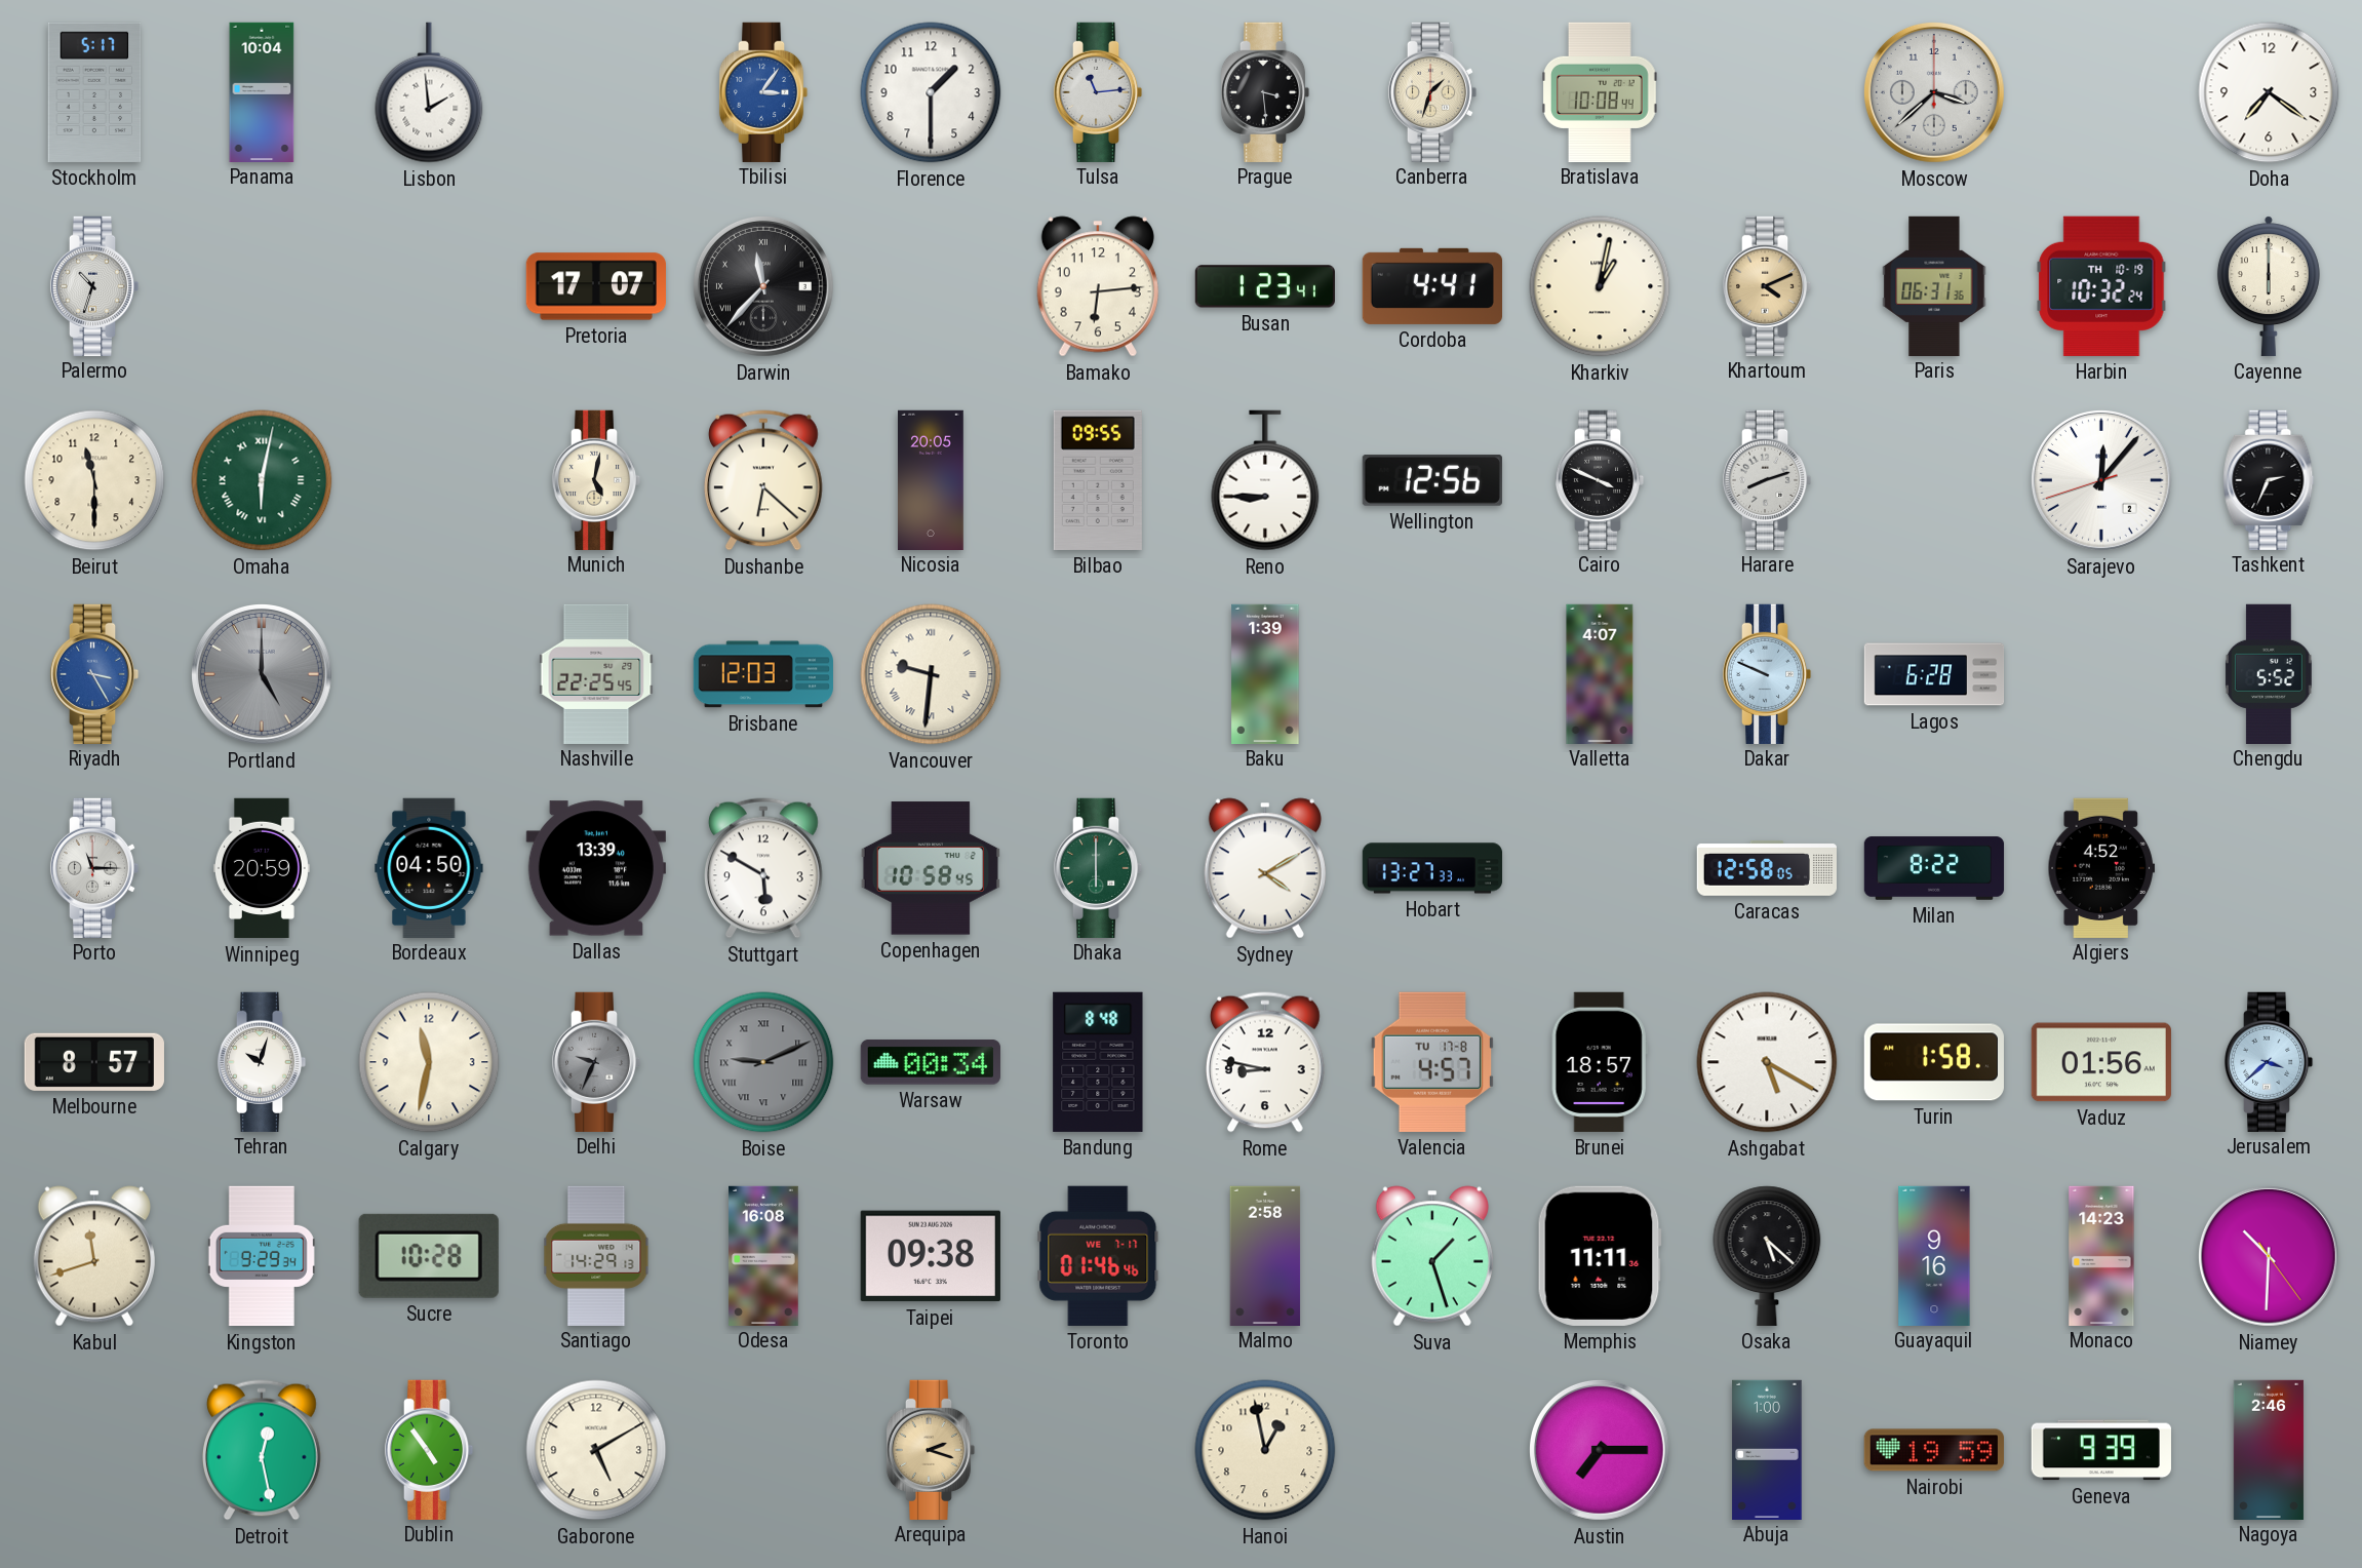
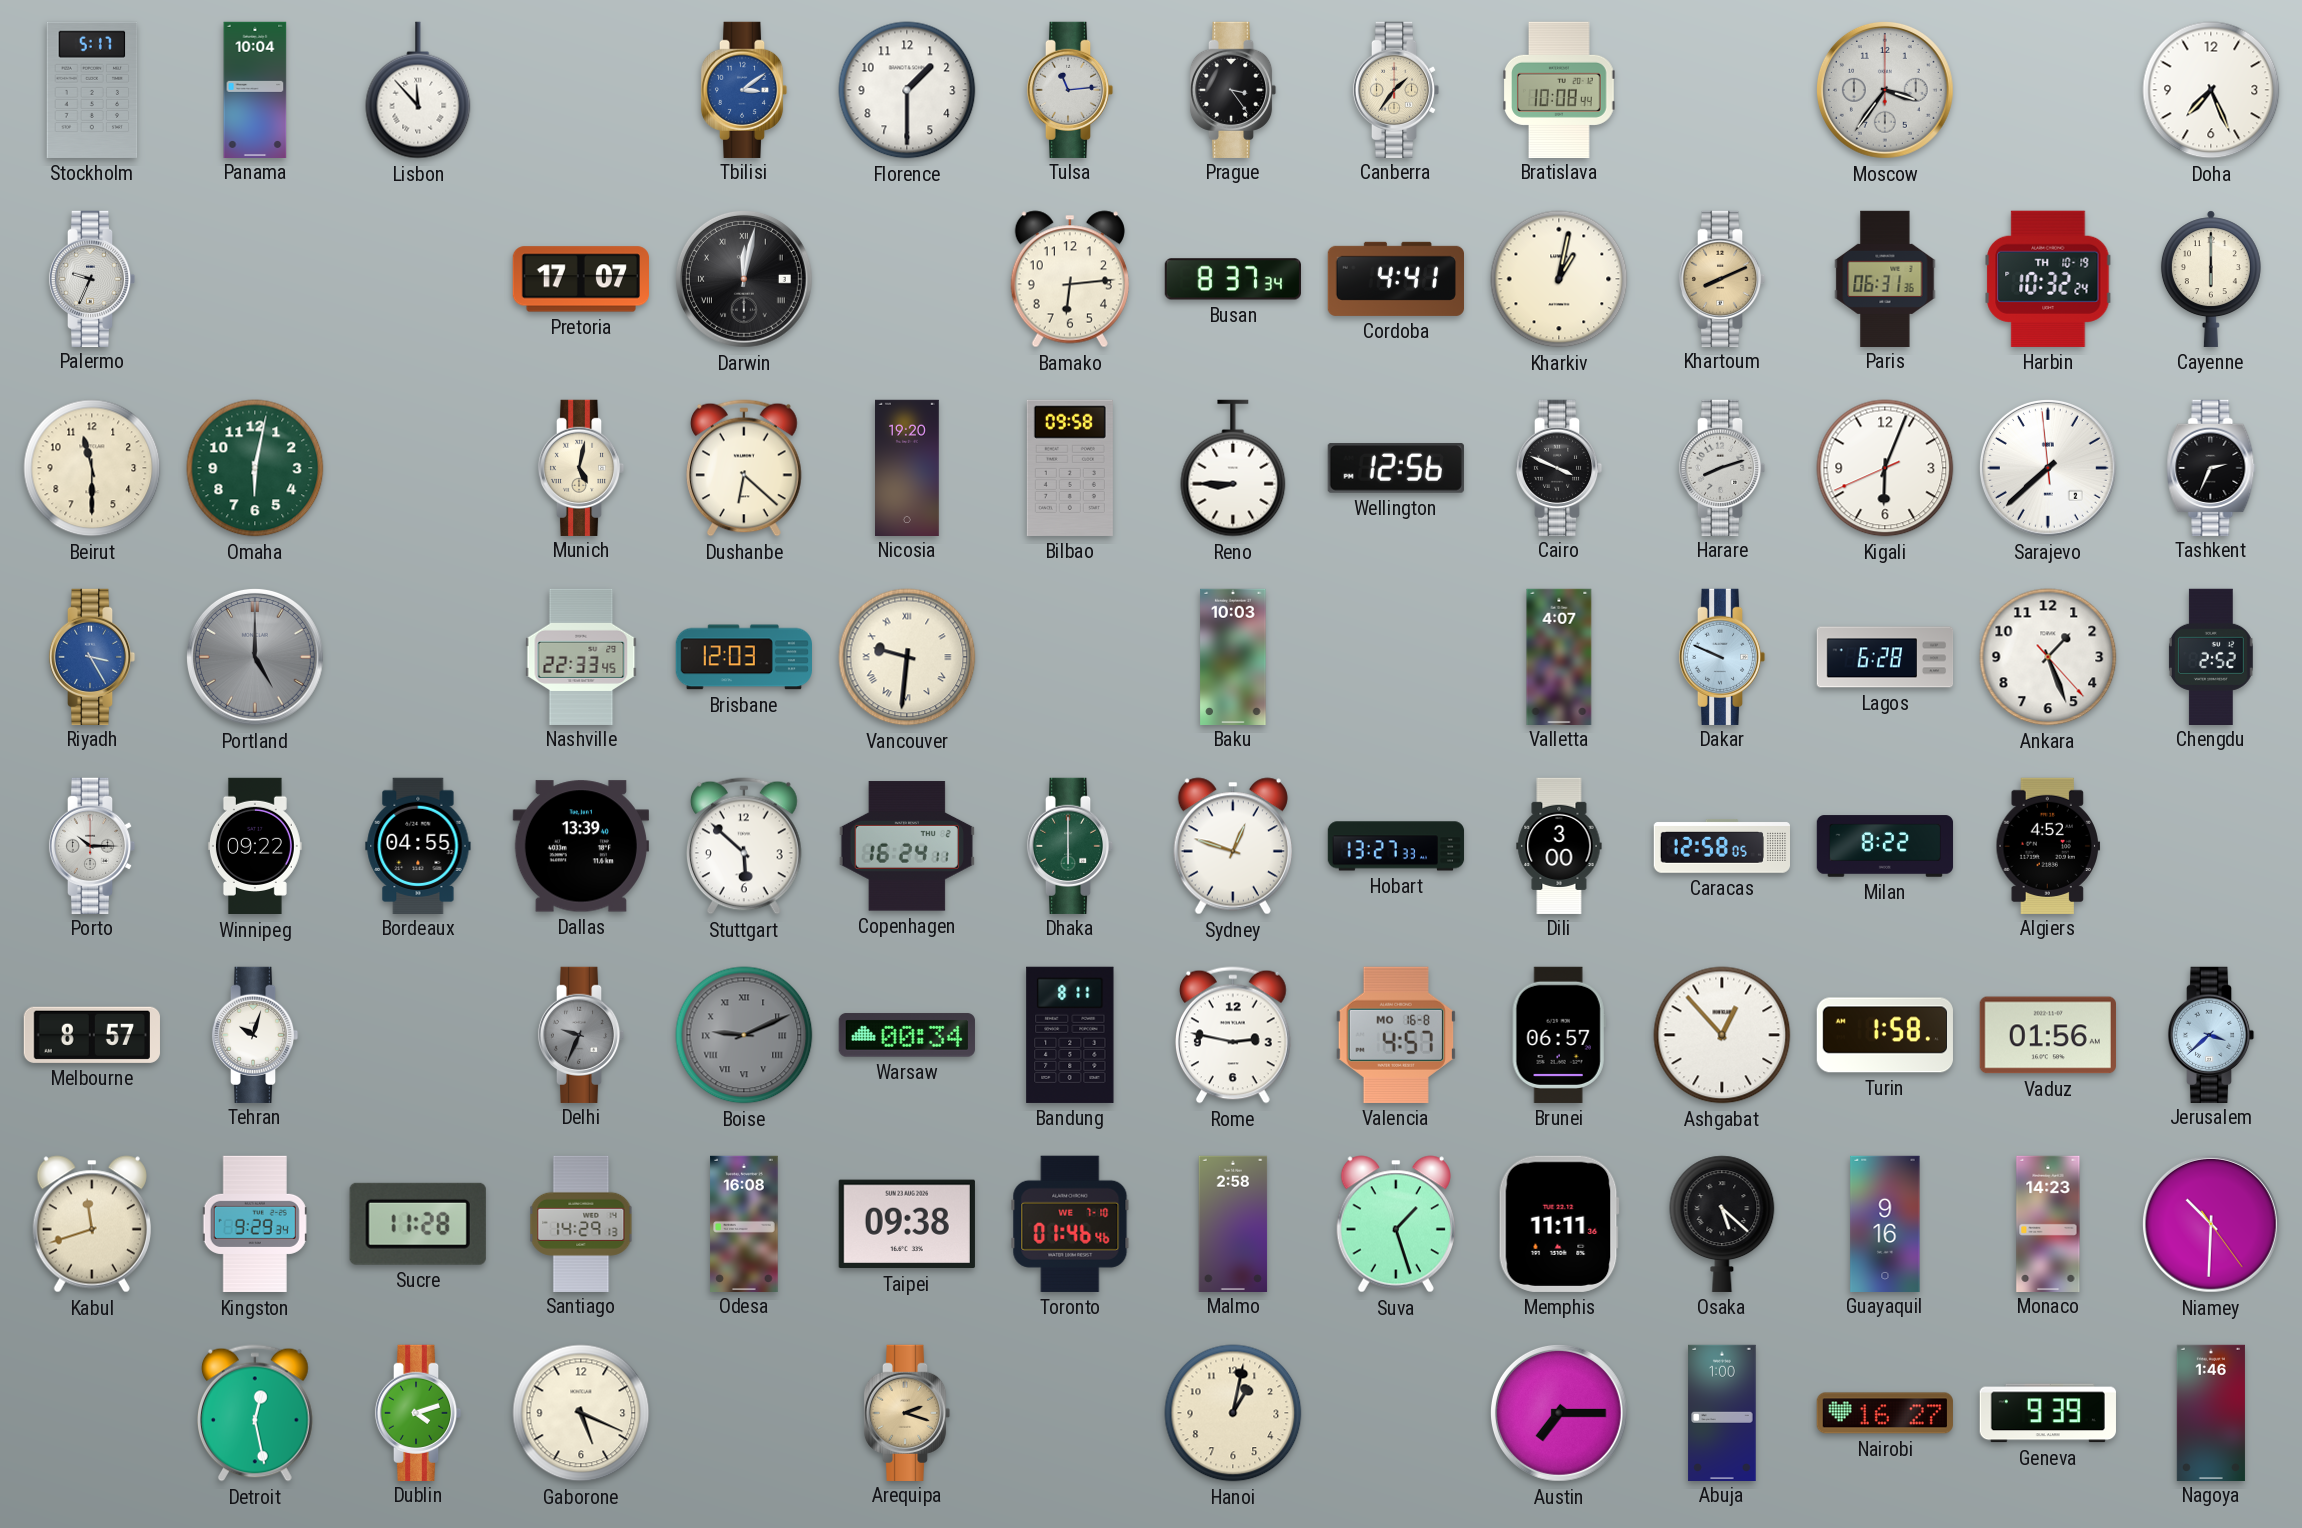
Lisbon: 1:59 -> 11:53 (418, 90)
Tbilisi: 3:06 -> 3:09 (744, 89)
Prague: 3:29 -> 3:24 (1233, 89)
Canberra: 1:33 -> 1:36 (1396, 89)
Moscow: 3:38 -> 3:36 (1885, 90)
Doha: 7:21 -> 7:26 (2211, 90)
Palermo: 10:33 -> 9:34 (92, 278)
Darwin: 11:37 -> 12:02 (744, 279)
Busan: 1:23 -> 8:37 (1233, 279)
Khartoum: 4:11 -> 8:11 (1722, 278)
Omaha numerals: Roman -> Arabic (255, 468)
Nicosia: 20:05 -> 19:20 (908, 467)
Bilbao: 09:55 -> 09:58 (1070, 468)
Kigali: none -> 6:03 (1885, 468)
Sarajevo: 12:06 -> 7:37 (2048, 468)
Nashville: 22:25 -> 22:33 (581, 656)
Baku: 1:39 -> 10:03 (1233, 656)
Ankara: none -> 1:26 (2048, 657)
Chengdu: 5:52 -> 2:52 (2211, 656)
Porto: 11:15 -> 10:15 (92, 845)
Winnipeg: 20:59 -> 09:22 (255, 846)
Bordeaux: 04:50 -> 04:55 (418, 845)
Stuttgart: 5:50 -> 5:52 (745, 846)
Copenhagen: 10:58 -> 16:24 (907, 846)
Sydney: 4:10 -> 12:48 (1233, 846)
Dili: none -> 3:00 (1559, 845)
Calgary: 11:32 -> none (429, 1062)
Bandung: 8:48 -> 8:11 (1070, 1035)
Rome: 8:47 -> 2:47 (1234, 1035)
Valencia date: TU 17-8 -> MO 16-8 (1396, 1035)
Brunei: 18:57 -> 06:57 (1559, 1035)
Ashgabat: 5:20 -> 12:53 (1722, 1035)
Sucre: 10:28 -> 11:28 (418, 1224)
Toronto date: WE 7-17 -> WE 7-10 (1070, 1224)
Dublin: 4:54 -> 4:12 (418, 1412)
Gaborone: 5:10 -> 5:19 (581, 1413)
Hanoi: 12:58 -> 1:02 (1233, 1413)
Nairobi: 19:59 -> 16:27 (1885, 1413)
Nagoya: 2:46 -> 1:46 (2211, 1412)
